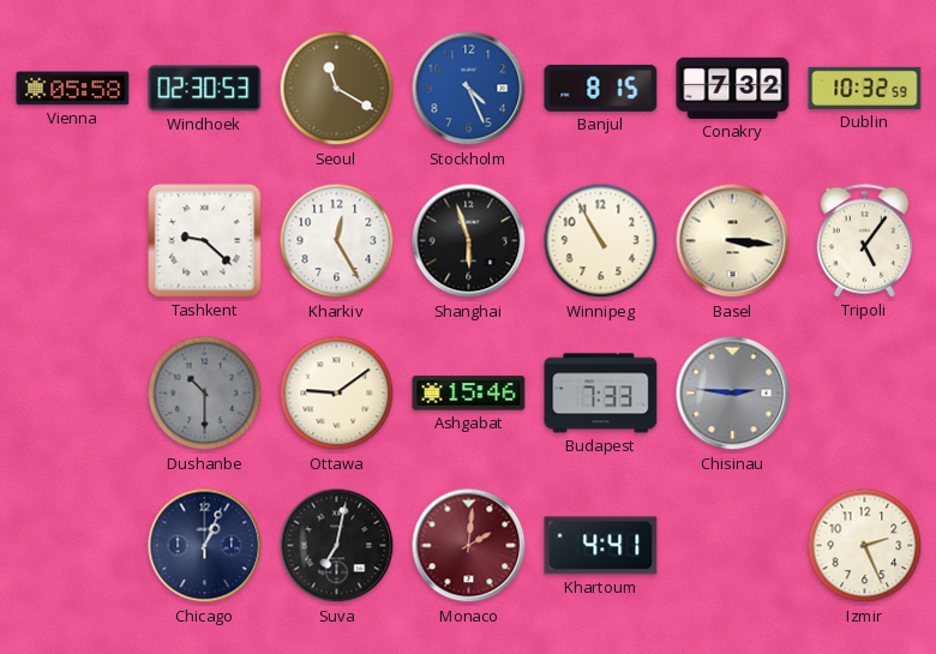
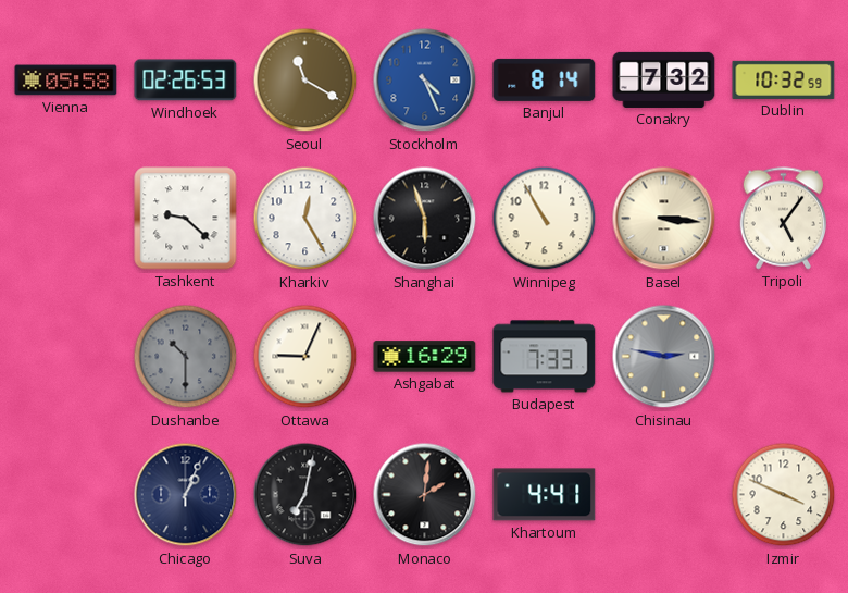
Windhoek: 02:30 -> 02:26 (186, 81)
Banjul: 8:15 -> 8:14 (545, 79)
Ottawa: 9:09 -> 9:04 (305, 357)
Ashgabat: 15:46 -> 16:29 (425, 357)
Chisinau: 2:46 -> 2:47 (664, 357)
Monaco dial: burgundy -> black (425, 495)
Izmir: 2:26 -> 3:49 (784, 495)
